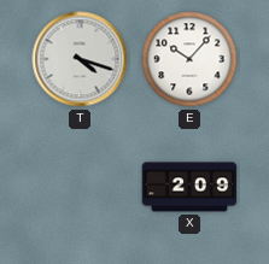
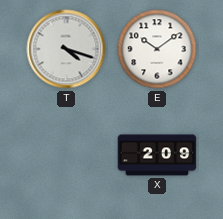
E: 10:07 -> 10:09 (157, 49)
